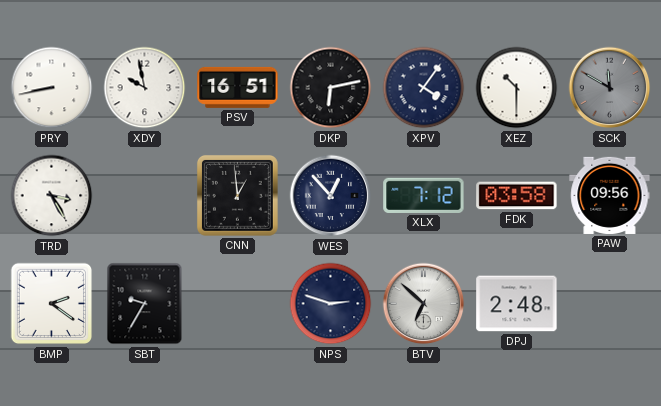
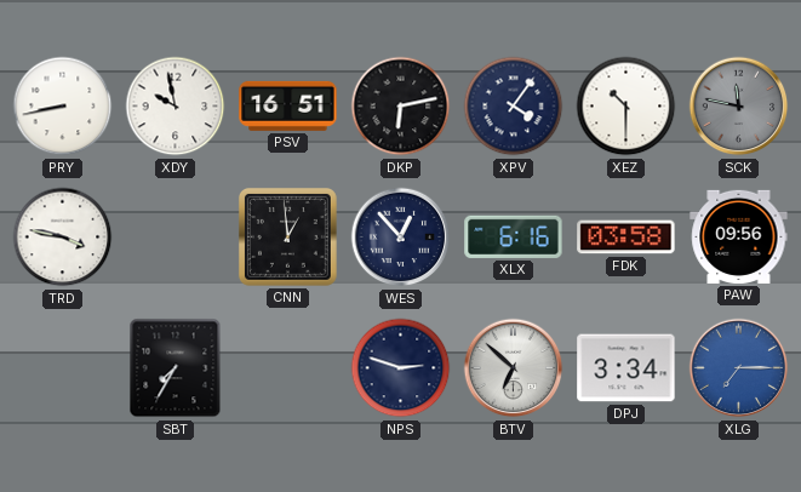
SCK: 11:50 -> 11:47 (739, 107)
TRD: 3:25 -> 3:47 (63, 238)
XLX: 7:12 -> 6:16 (514, 236)
BMP: 2:21 -> none (52, 304)
SBT: 9:35 -> 7:35 (176, 368)
DPJ: 2:48 -> 3:34 (627, 368)
XLG: none -> 7:15 (739, 368)
